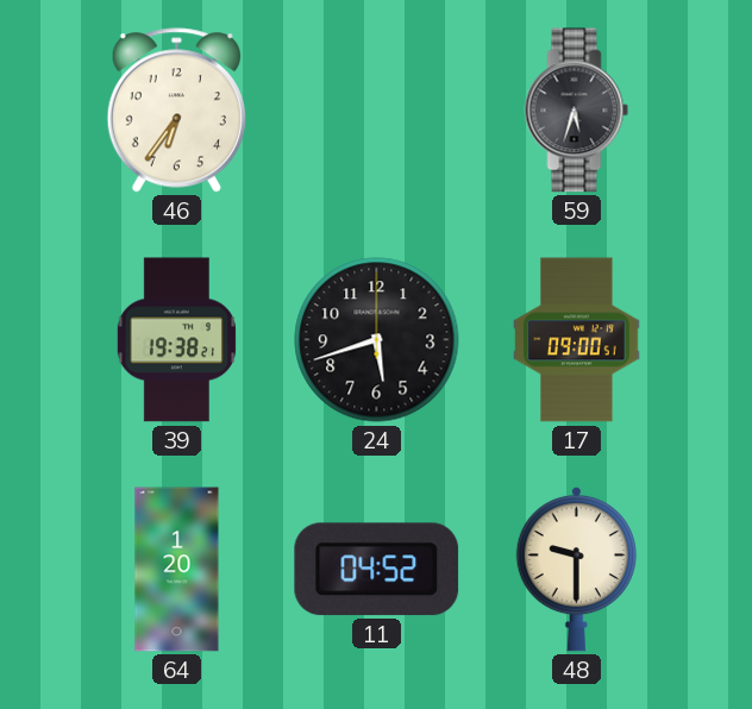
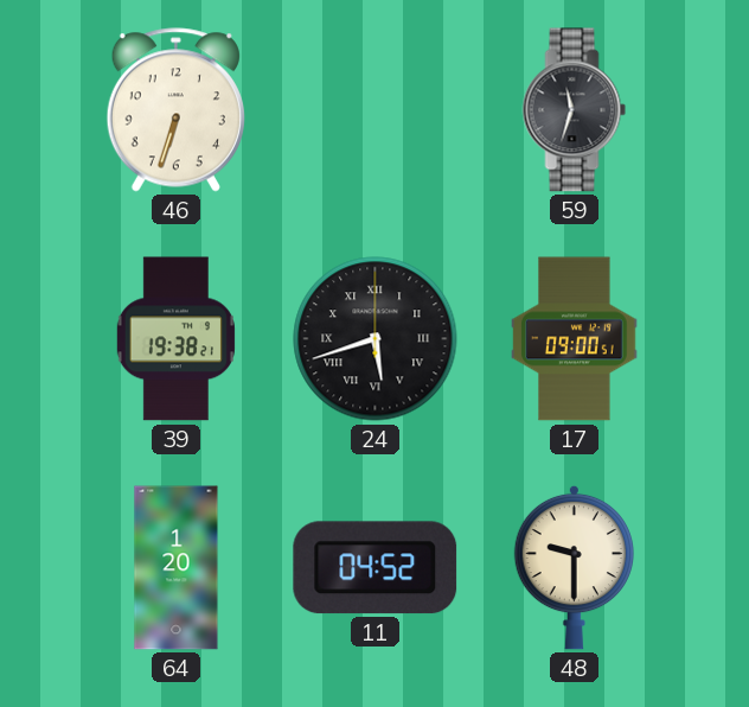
46: 6:36 -> 6:33 (175, 110)
59: 5:33 -> 11:33 (575, 110)
24 numerals: Arabic -> Roman (376, 339)
